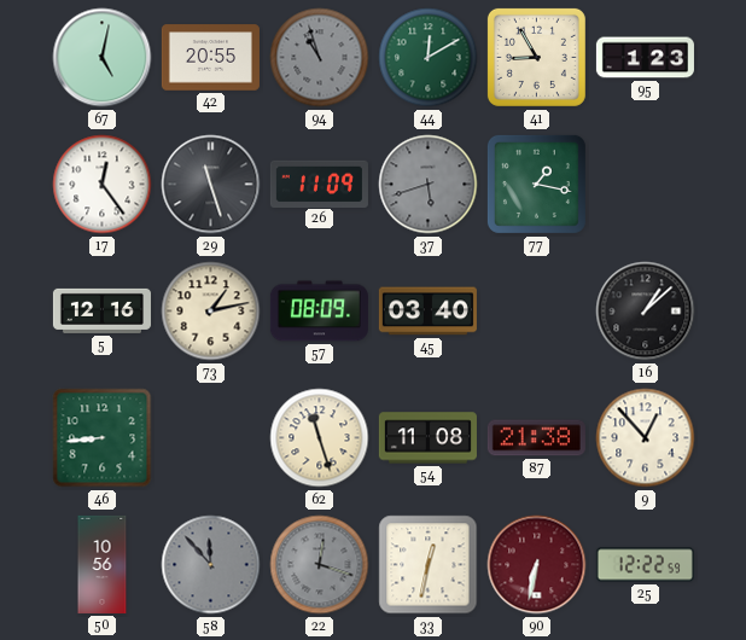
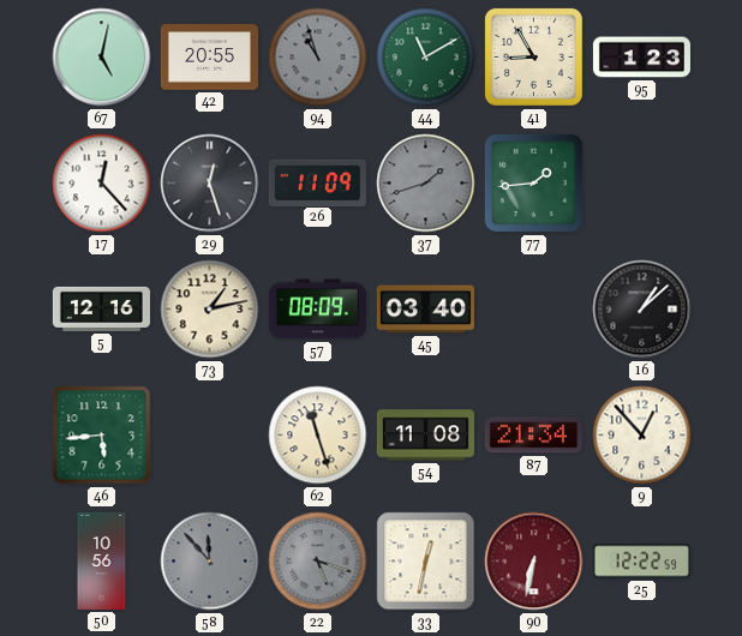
44: 12:10 -> 11:10 (426, 58)
17: 12:24 -> 12:23 (102, 184)
29: 11:27 -> 12:27 (210, 184)
37: 5:42 -> 1:42 (426, 184)
77: 1:17 -> 1:44 (533, 182)
46: 8:44 -> 5:44 (102, 436)
87: 21:38 -> 21:34 (533, 436)
22: 12:18 -> 5:18 (318, 562)
